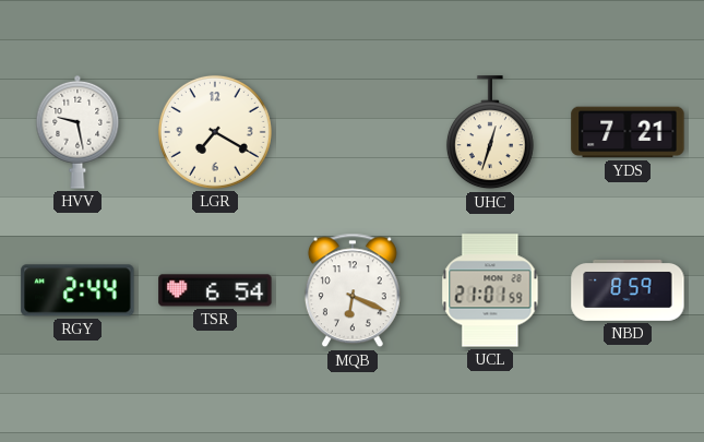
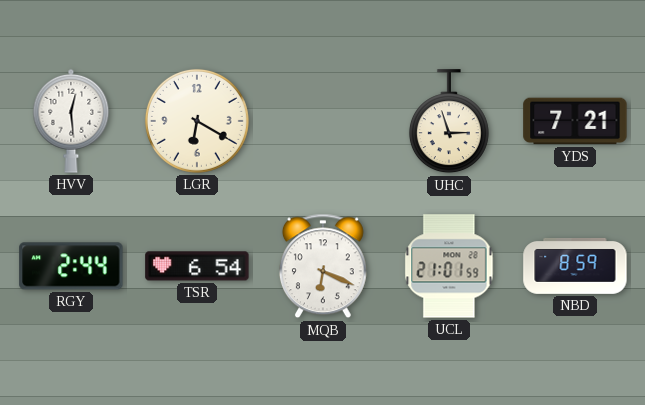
HVV: 9:28 -> 12:29 (71, 121)
LGR: 7:20 -> 6:20 (197, 121)
UHC: 12:33 -> 2:57 (449, 122)
